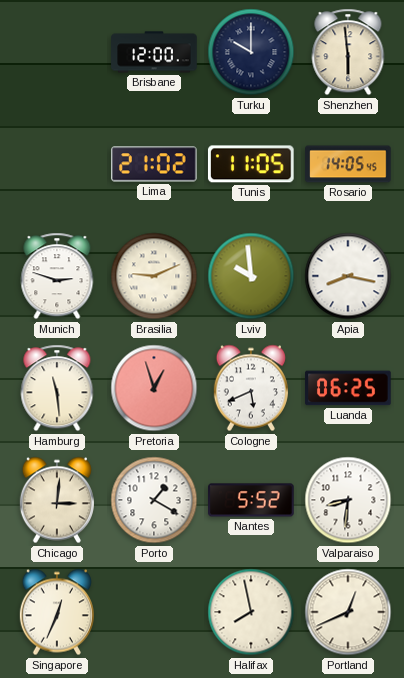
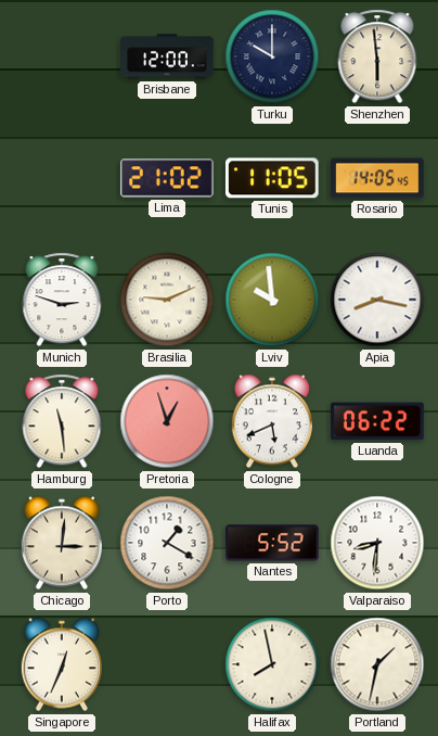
Luanda: 06:25 -> 06:22 (377, 421)
Portland: 12:41 -> 1:32 (377, 664)
